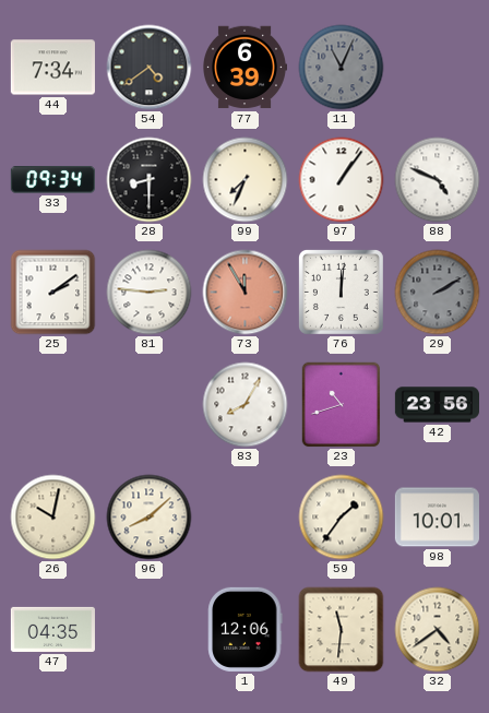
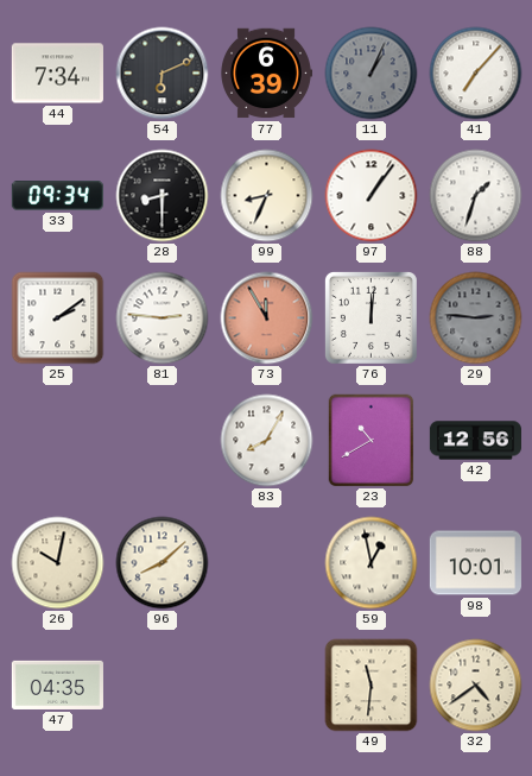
54: 4:39 -> 6:11 (163, 74)
11: 11:04 -> 1:04 (372, 74)
41: none -> 7:07 (476, 74)
99: 7:34 -> 8:34 (267, 196)
88: 4:49 -> 1:33 (476, 196)
29: 2:10 -> 2:46 (476, 318)
23: 10:42 -> 10:40 (372, 441)
42: 23:56 -> 12:56 (475, 441)
59: 1:36 -> 12:58 (372, 563)
1: 12:06 -> none (246, 629)
